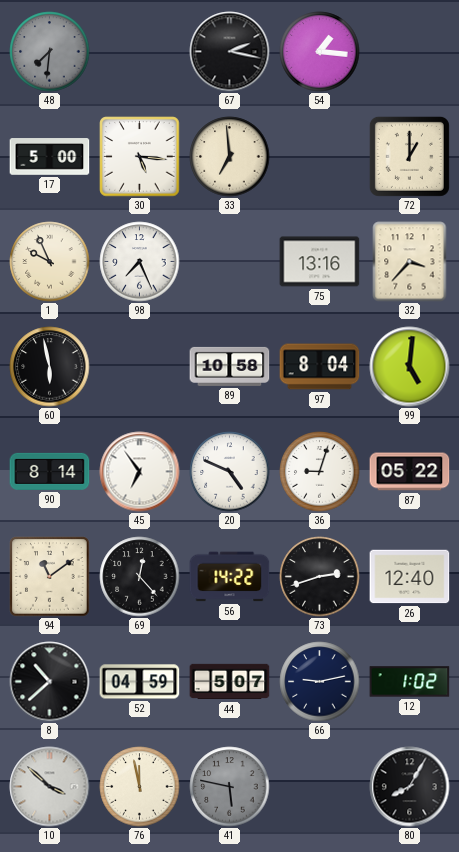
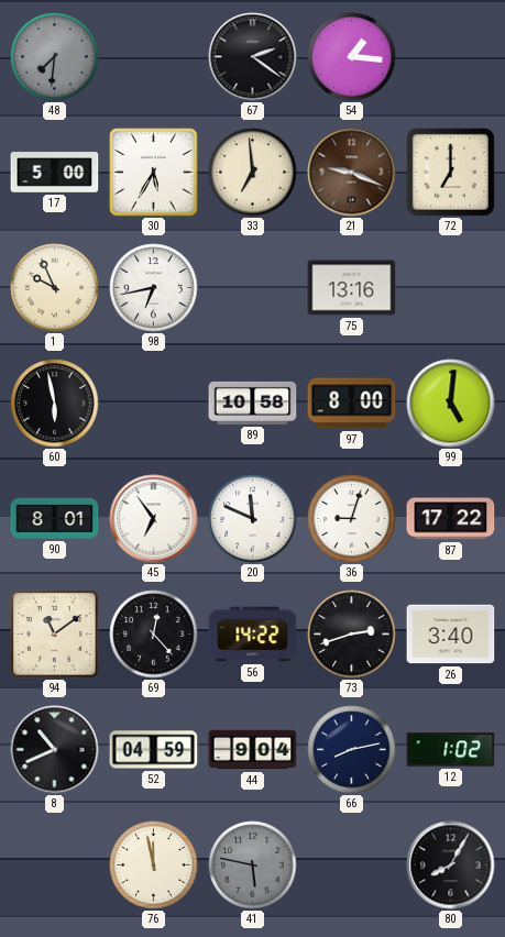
67: 2:17 -> 2:21 (253, 57)
30: 5:16 -> 5:35 (154, 173)
21: none -> 9:19 (352, 173)
72: 1:00 -> 7:00 (450, 172)
98: 7:26 -> 6:43 (154, 288)
32: 3:37 -> none (410, 262)
97: 8:04 -> 8:00 (352, 404)
90: 8:14 -> 8:01 (55, 518)
20: 4:49 -> 11:49 (253, 519)
87: 05:22 -> 17:22 (451, 519)
26: 12:40 -> 3:40 (451, 635)
8: 10:38 -> 10:41 (55, 750)
44: 5:07 -> 9:04 (253, 750)
66: 9:13 -> 8:13 (352, 750)
10: 3:52 -> none (50, 787)
